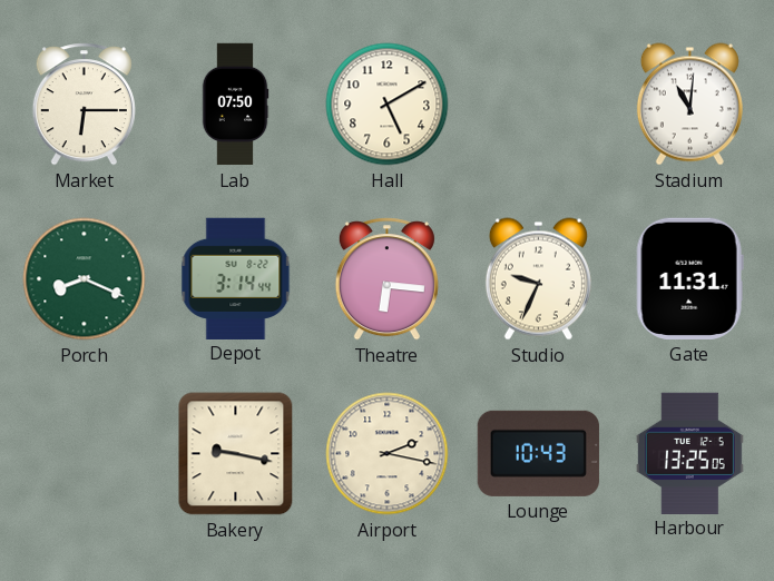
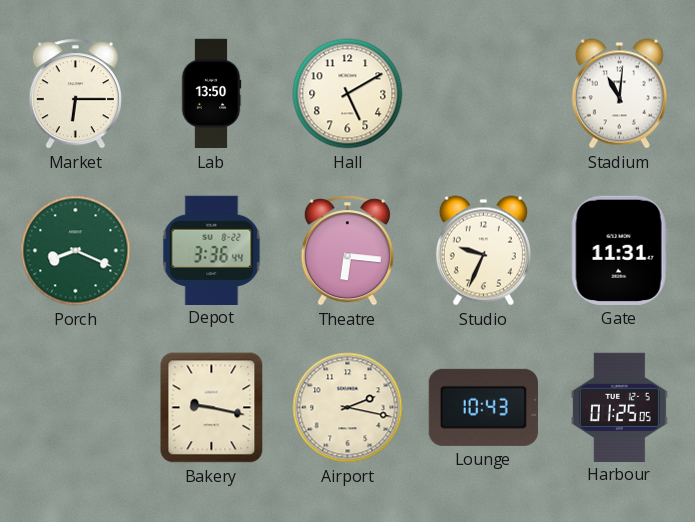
Lab: 07:50 -> 13:50 (211, 94)
Depot: 3:14 -> 3:36 (212, 250)
Harbour: 13:25 -> 01:25 (619, 407)
